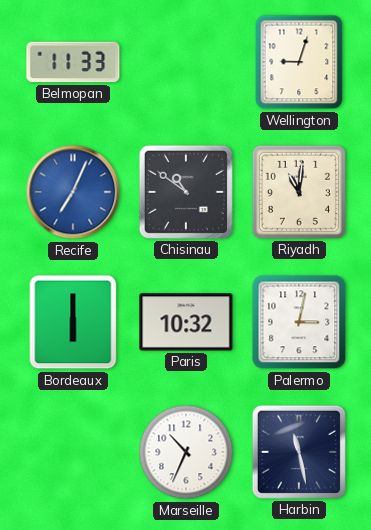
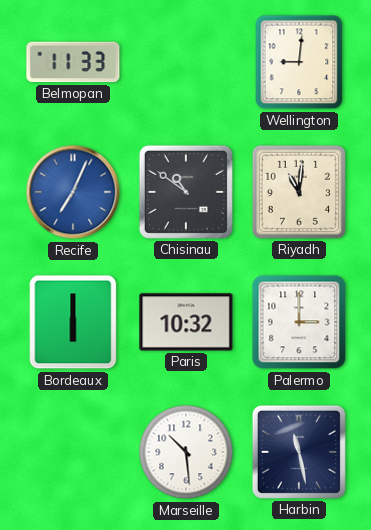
Wellington: 9:03 -> 9:01 (299, 62)
Palermo: 3:02 -> 3:00 (299, 322)
Marseille: 10:34 -> 10:29 (186, 452)
